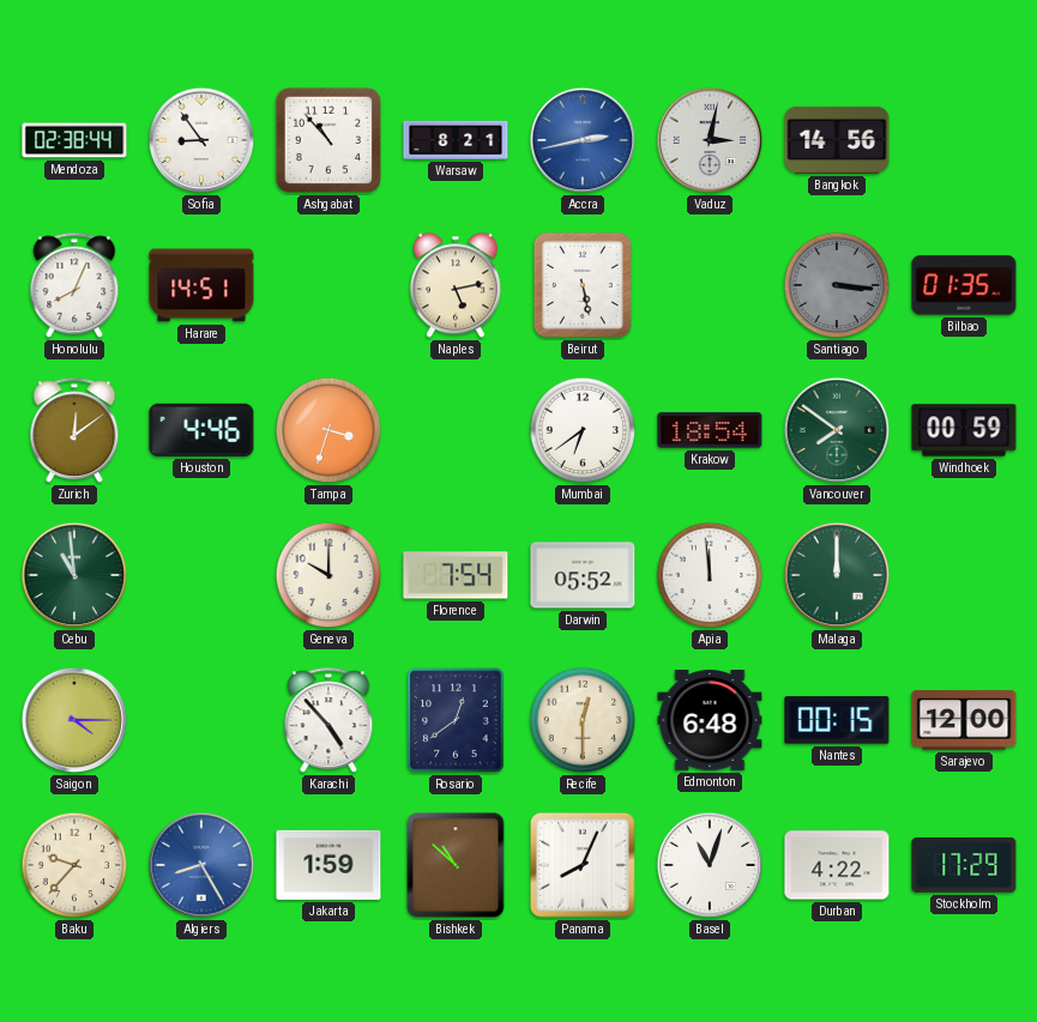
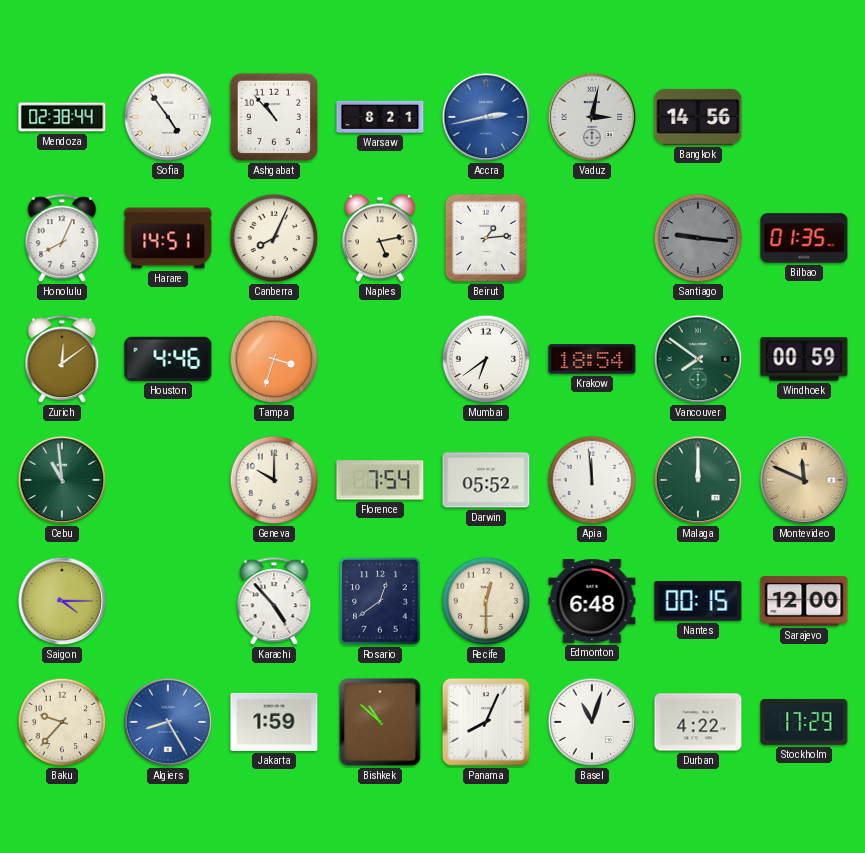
Sofia: 8:54 -> 4:54 (168, 117)
Canberra: none -> 8:04 (274, 238)
Beirut: 5:28 -> 1:14 (486, 238)
Santiago: 3:16 -> 9:16 (698, 238)
Montevideo: none -> 11:49 (804, 480)
